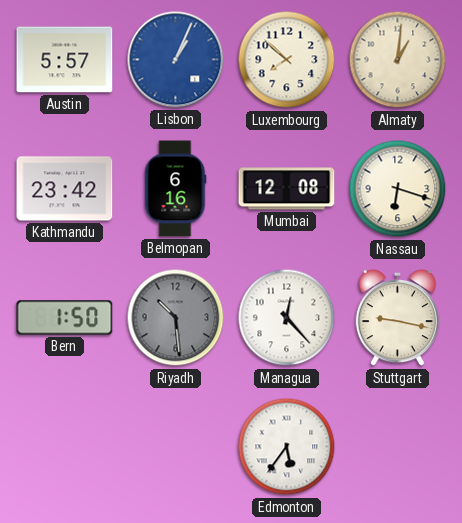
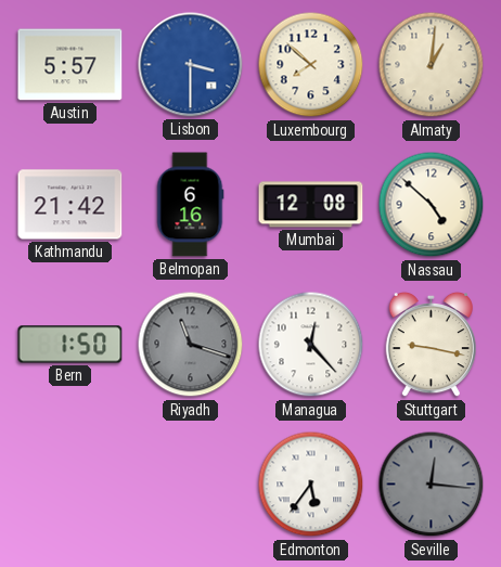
Lisbon: 1:04 -> 3:30 (191, 65)
Kathmandu: 23:42 -> 21:42 (70, 205)
Nassau: 6:18 -> 4:52 (432, 205)
Riyadh: 10:29 -> 11:18 (191, 345)
Seville: none -> 12:16 (432, 485)
